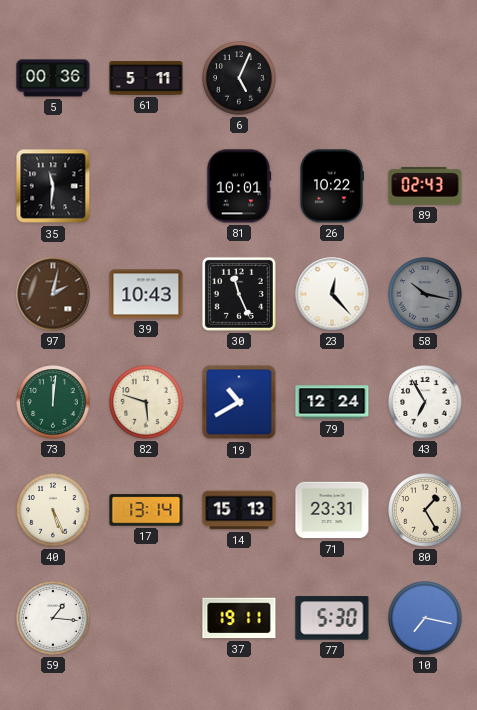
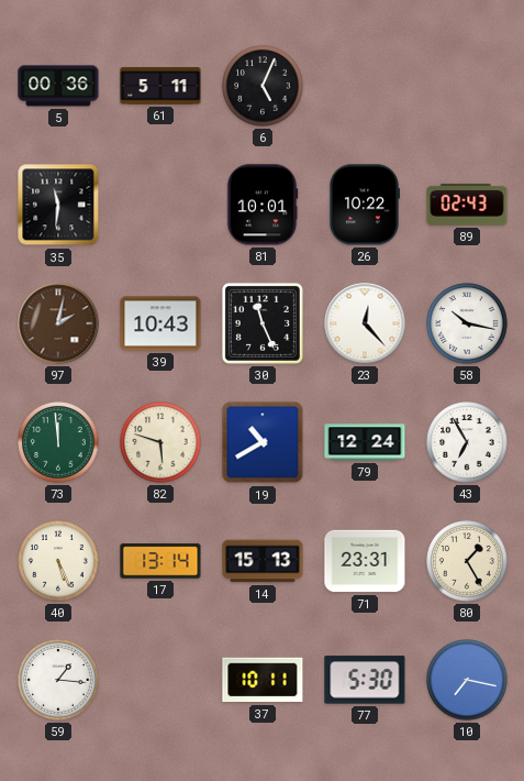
58 dial: grey -> white (467, 323)
73: 12:01 -> 11:59 (58, 442)
37: 19:11 -> 10:11 (263, 680)
